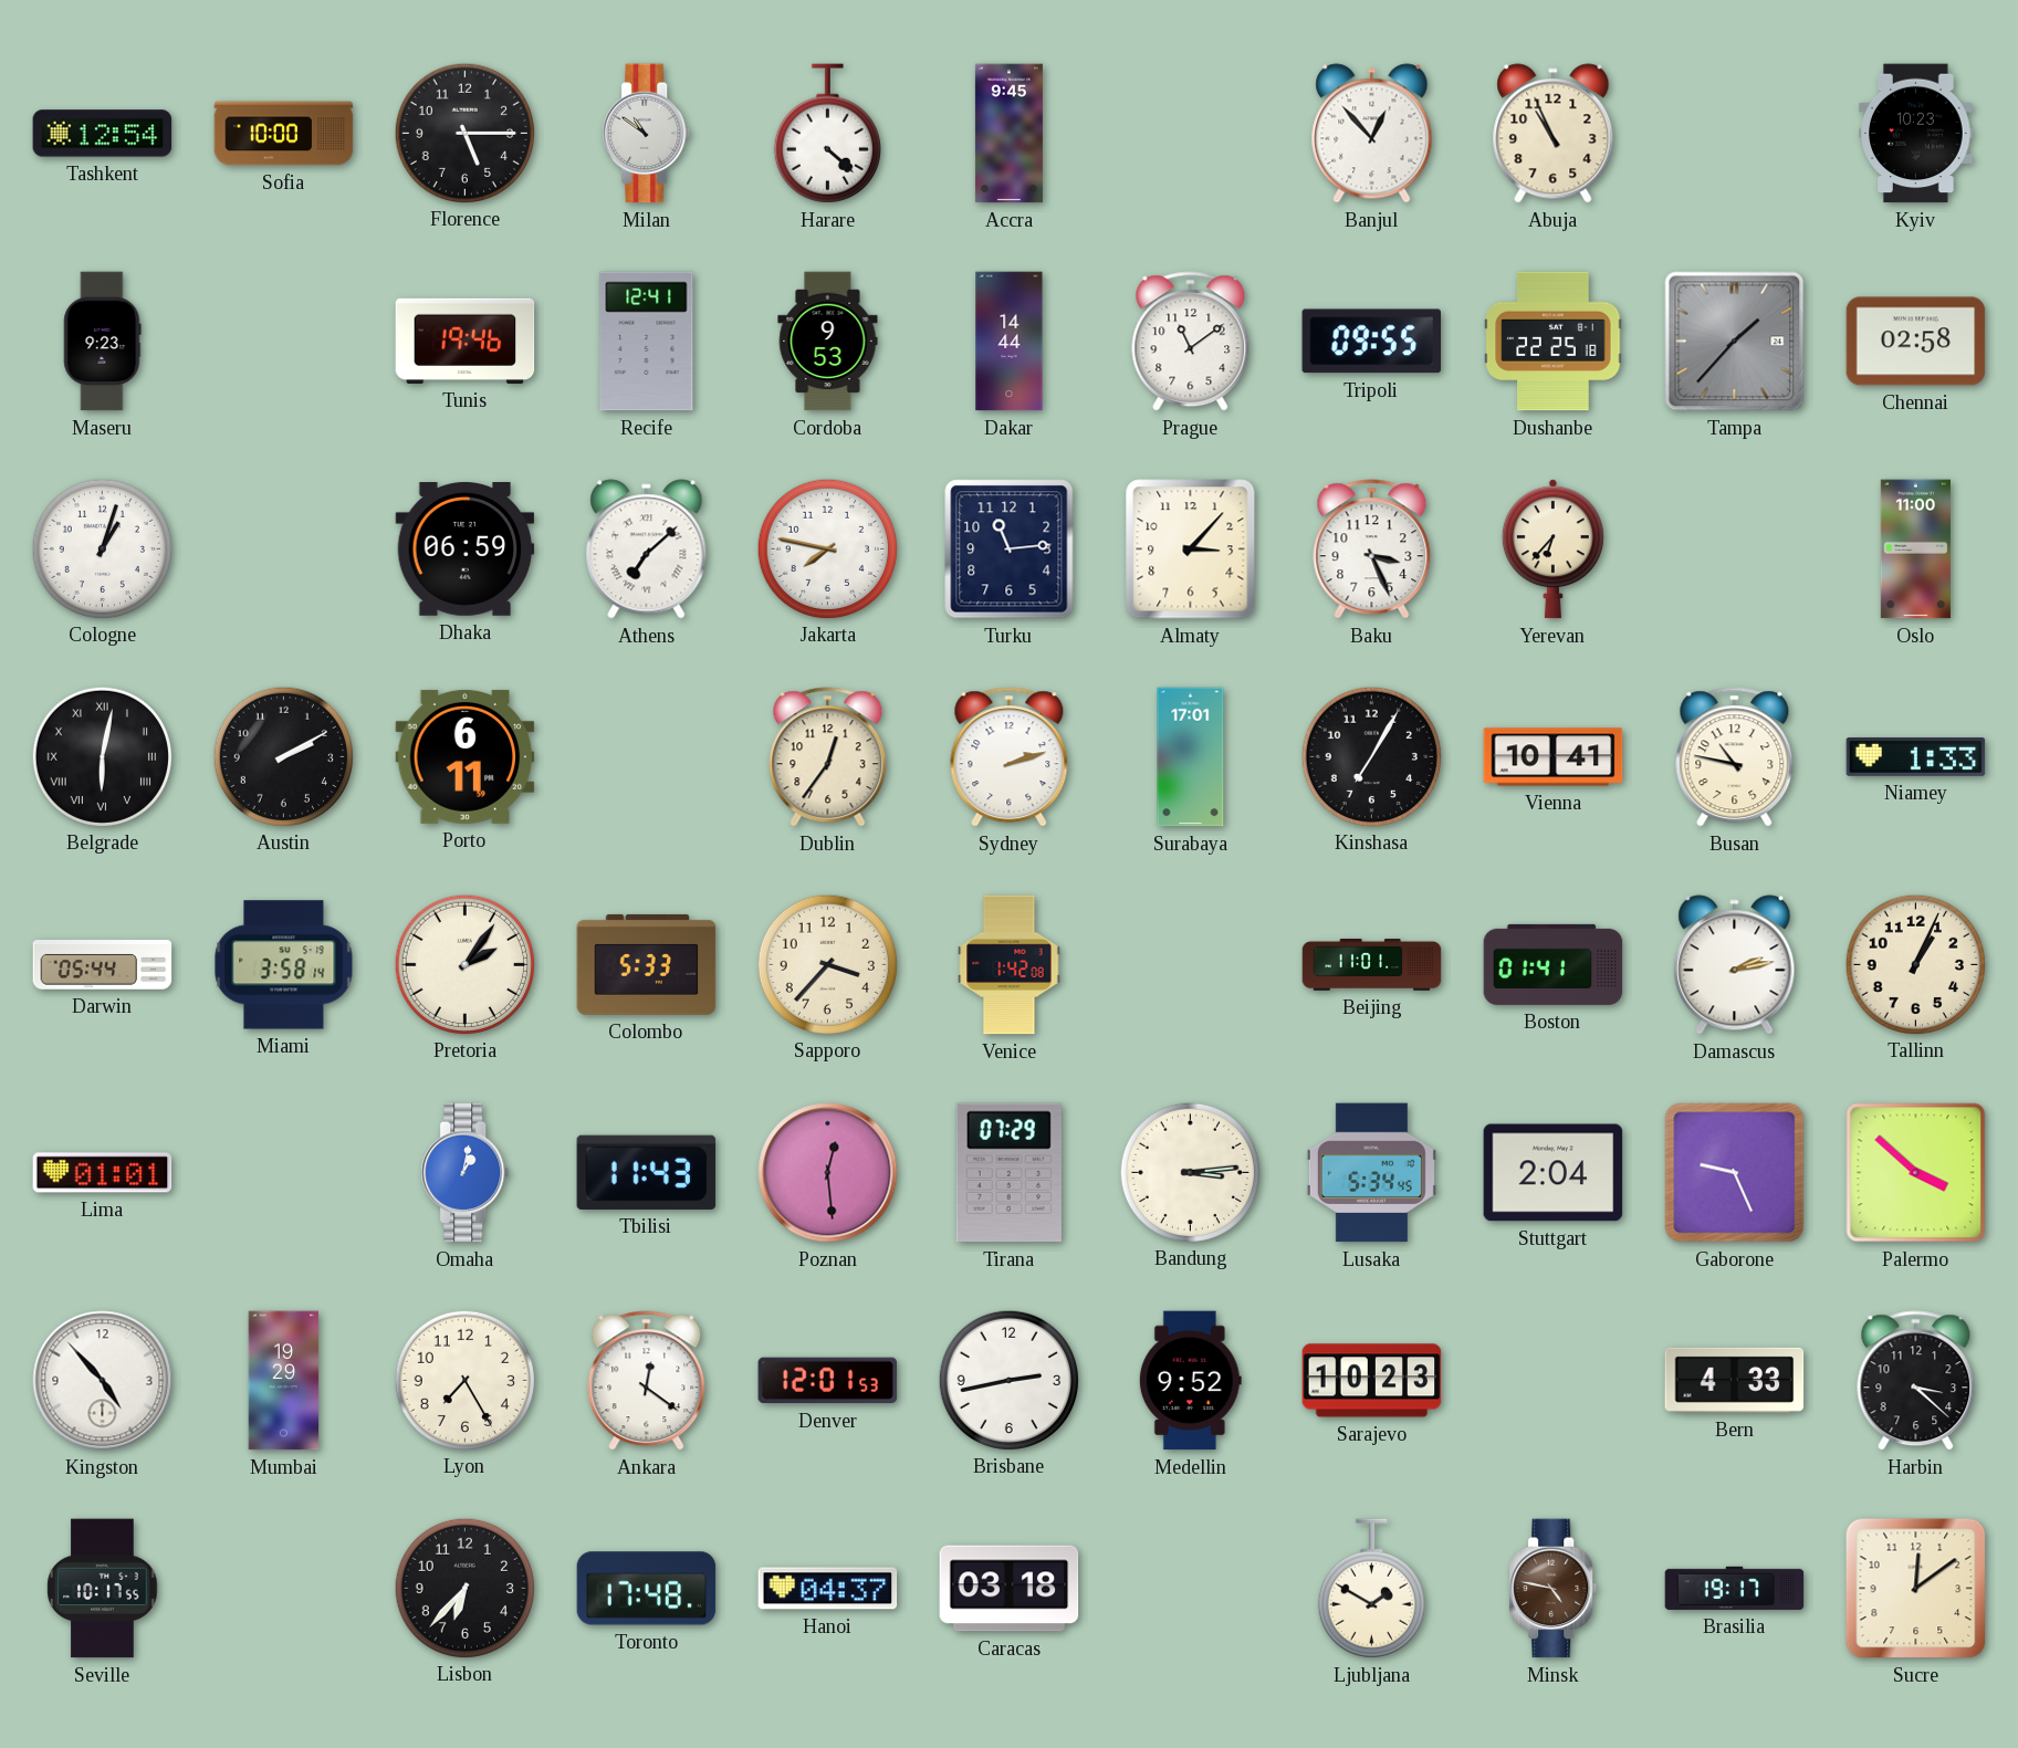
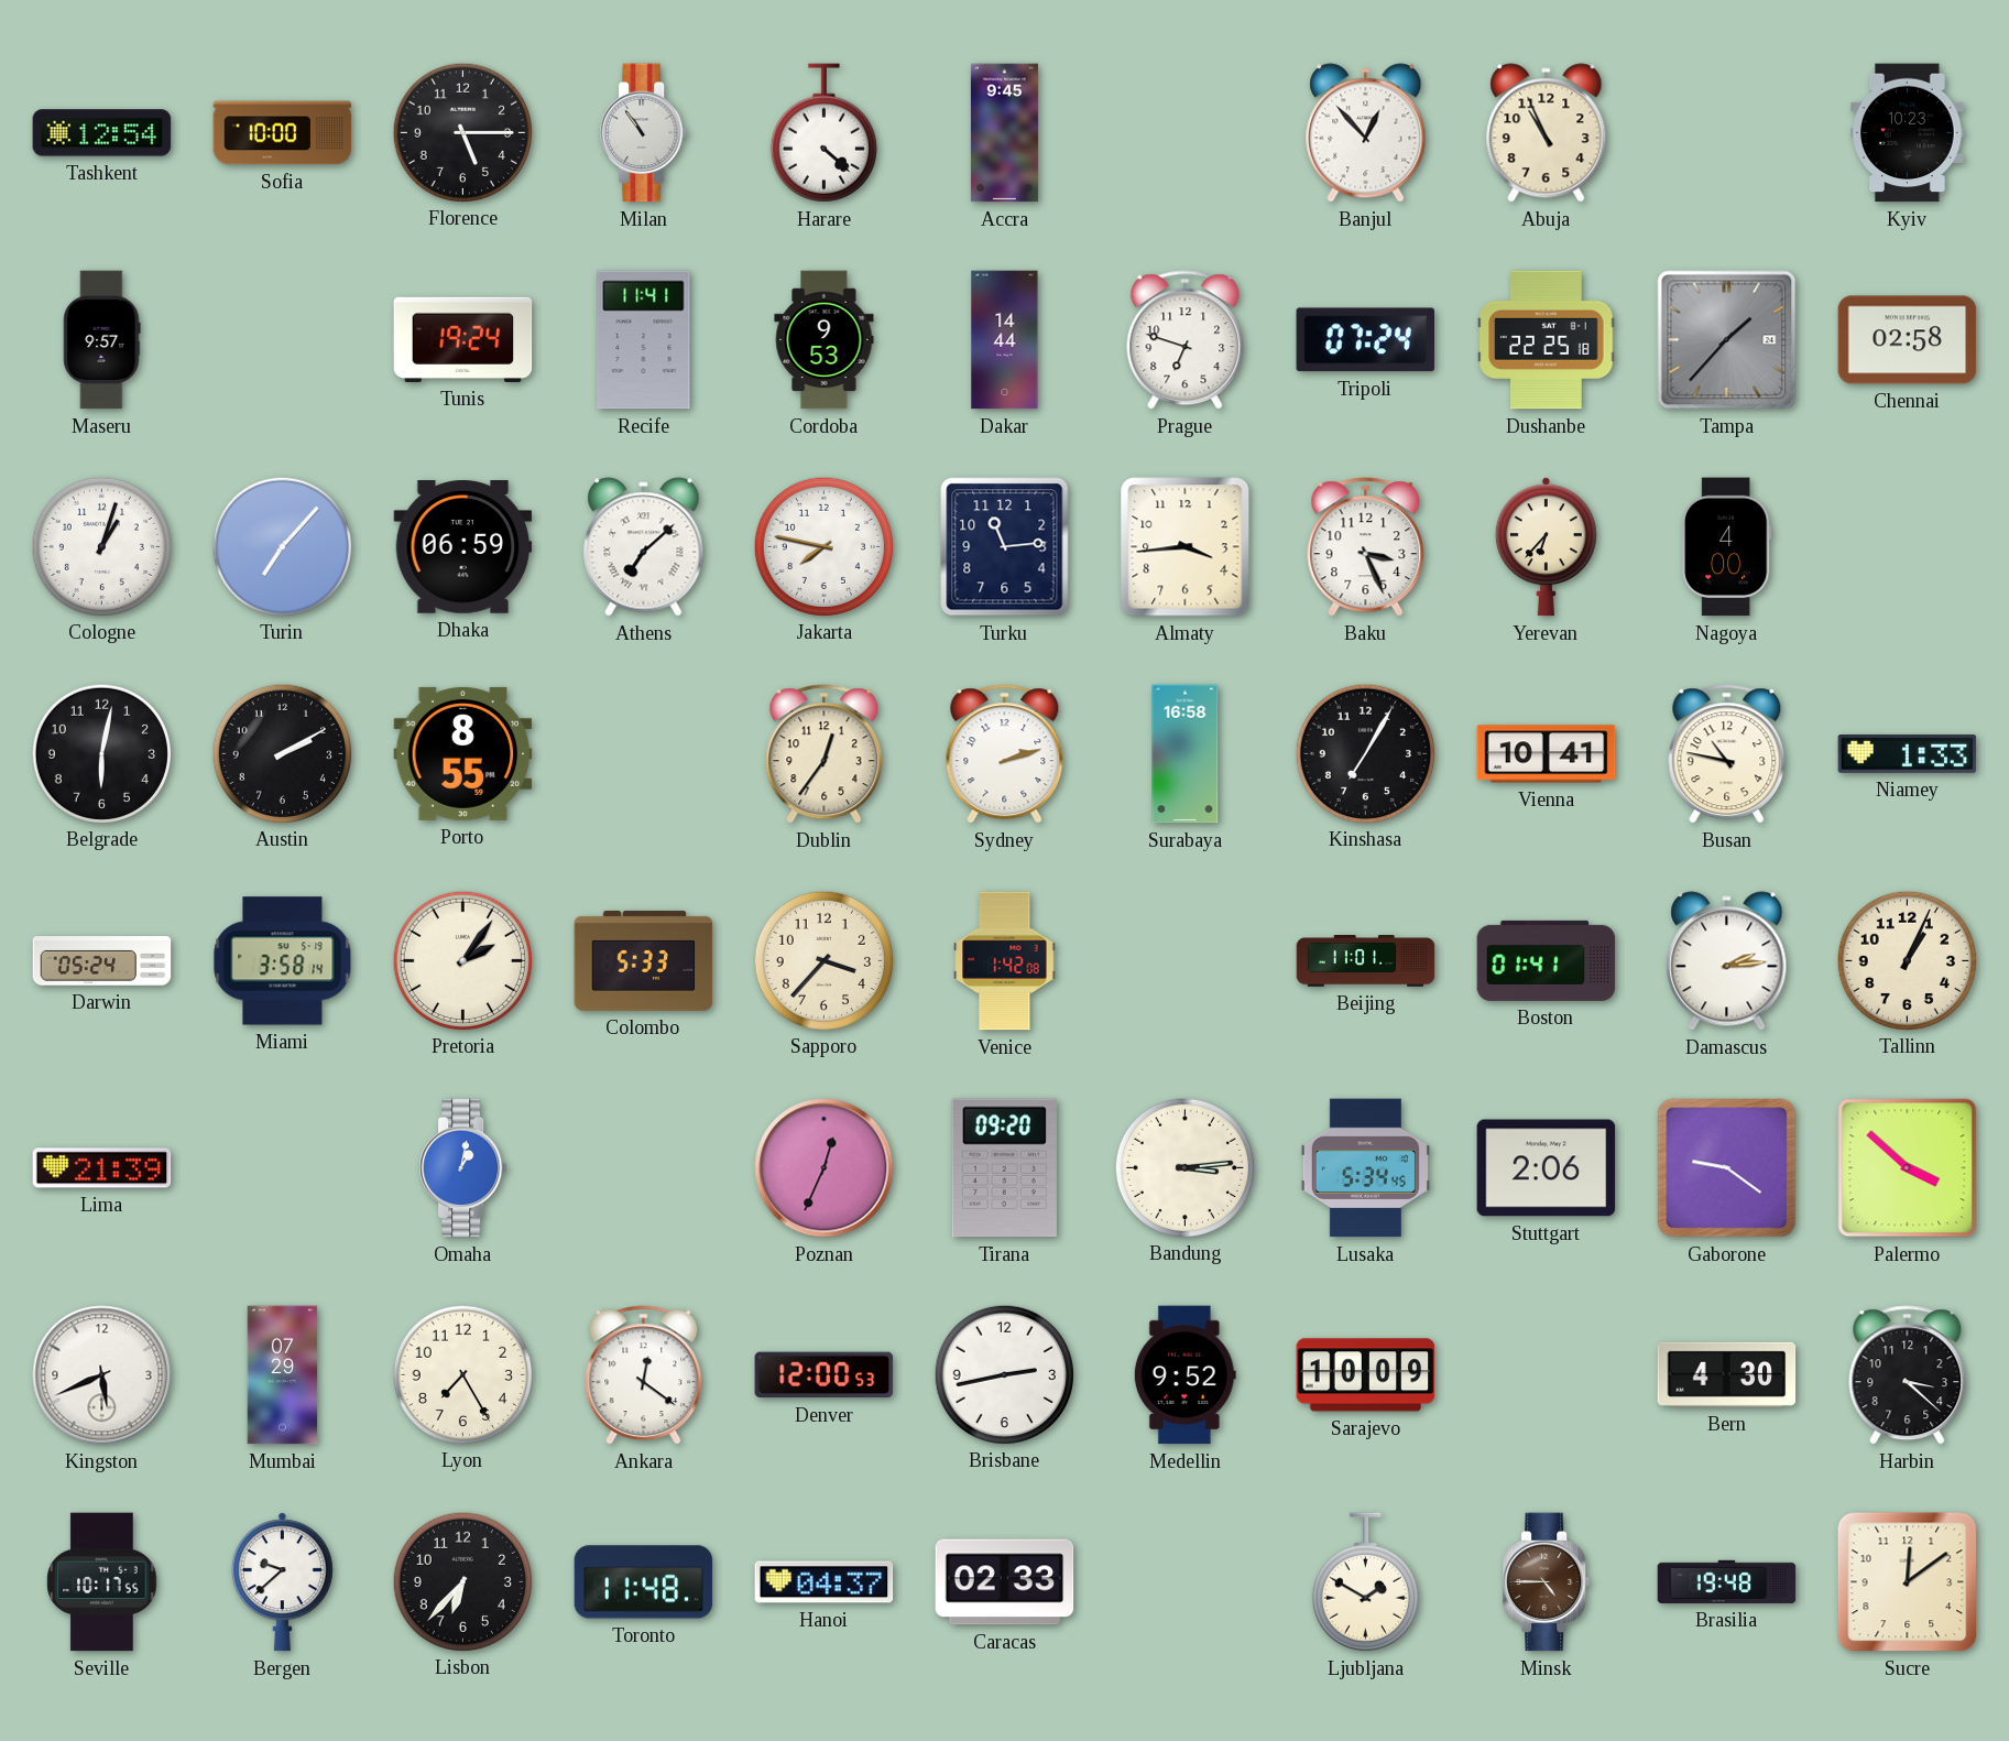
Milan: 10:51 -> 10:54 (644, 133)
Maseru: 9:23 -> 9:57 (102, 340)
Tunis: 19:46 -> 19:24 (463, 339)
Recife: 12:41 -> 11:41 (644, 340)
Prague: 11:09 -> 6:48 (1186, 340)
Tripoli: 09:55 -> 07:24 (1366, 340)
Turin: none -> 7:07 (282, 546)
Almaty: 3:07 -> 3:44 (1186, 547)
Nagoya: none -> 4:00 (1727, 547)
Oslo: 11:00 -> none (1915, 549)
Belgrade numerals: Roman -> Arabic (101, 753)
Porto: 6:11 -> 8:55 (463, 753)
Surabaya: 17:01 -> 16:58 (1186, 754)
Darwin: 05:44 -> 05:24 (102, 961)
Damascus: 2:13 -> 2:14 (1727, 961)
Lima: 01:01 -> 21:39 (102, 1168)
Tbilisi: 11:43 -> none (647, 1172)
Poznan: 12:29 -> 12:34 (825, 1168)
Tirana: 07:29 -> 09:20 (1004, 1168)
Stuttgart: 2:04 -> 2:06 (1547, 1168)
Gaborone: 9:26 -> 9:21 (1727, 1168)
Kingston: 4:53 -> 5:41 (102, 1375)
Mumbai: 19:29 -> 07:29 (283, 1375)
Denver: 12:01 -> 12:00 (825, 1375)
Sarajevo: 10:23 -> 10:09 (1366, 1375)
Bern: 4:33 -> 4:30 (1727, 1374)
Bergen: none -> 9:38 (282, 1582)
Toronto: 17:48 -> 11:48 (644, 1582)
Caracas: 03:18 -> 02:33 (1005, 1582)
Minsk: 4:47 -> 4:45 (1547, 1582)
Brasilia: 19:17 -> 19:48 (1727, 1581)
